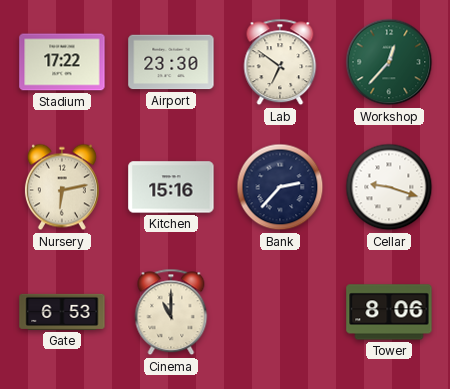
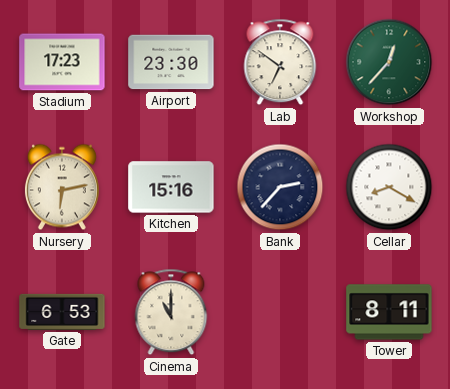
Stadium: 17:22 -> 17:23 (62, 62)
Cellar: 9:18 -> 8:20 (389, 187)
Tower: 8:06 -> 8:11 (389, 312)
